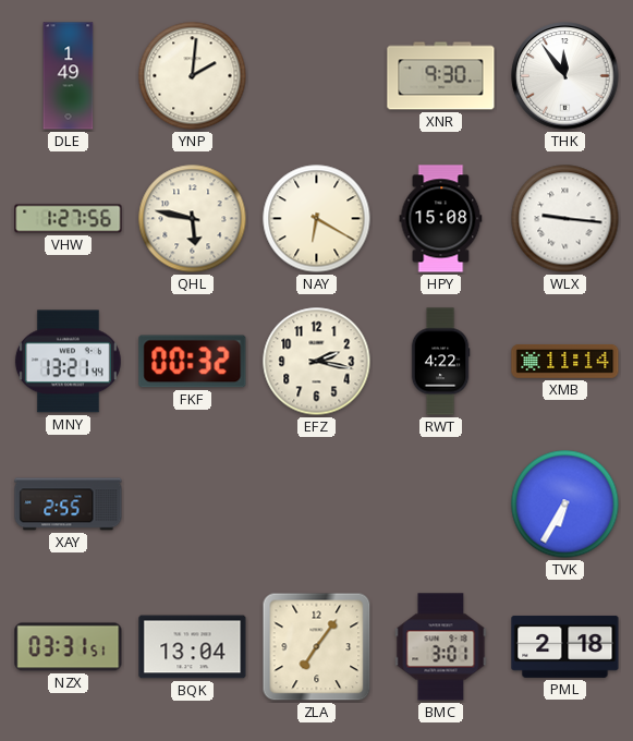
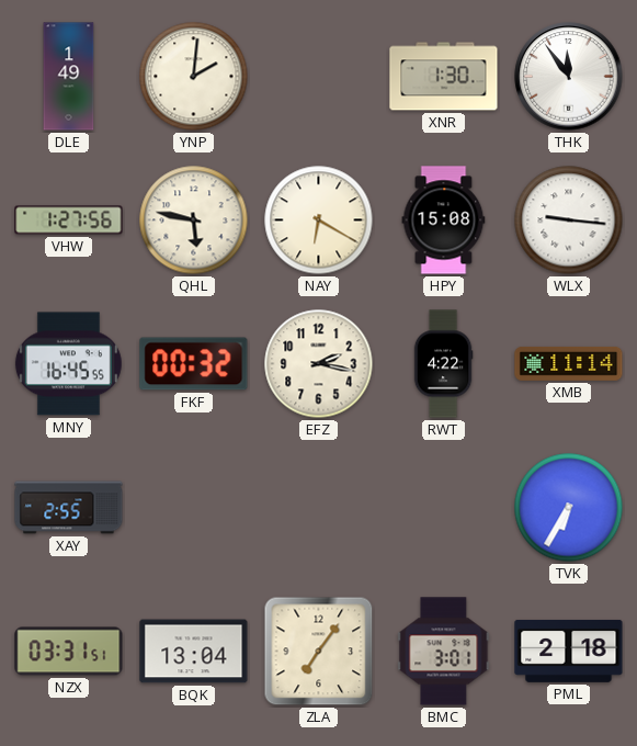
XNR: 9:30 -> 1:30 (444, 77)
MNY: 13:21 -> 16:45 (68, 364)
